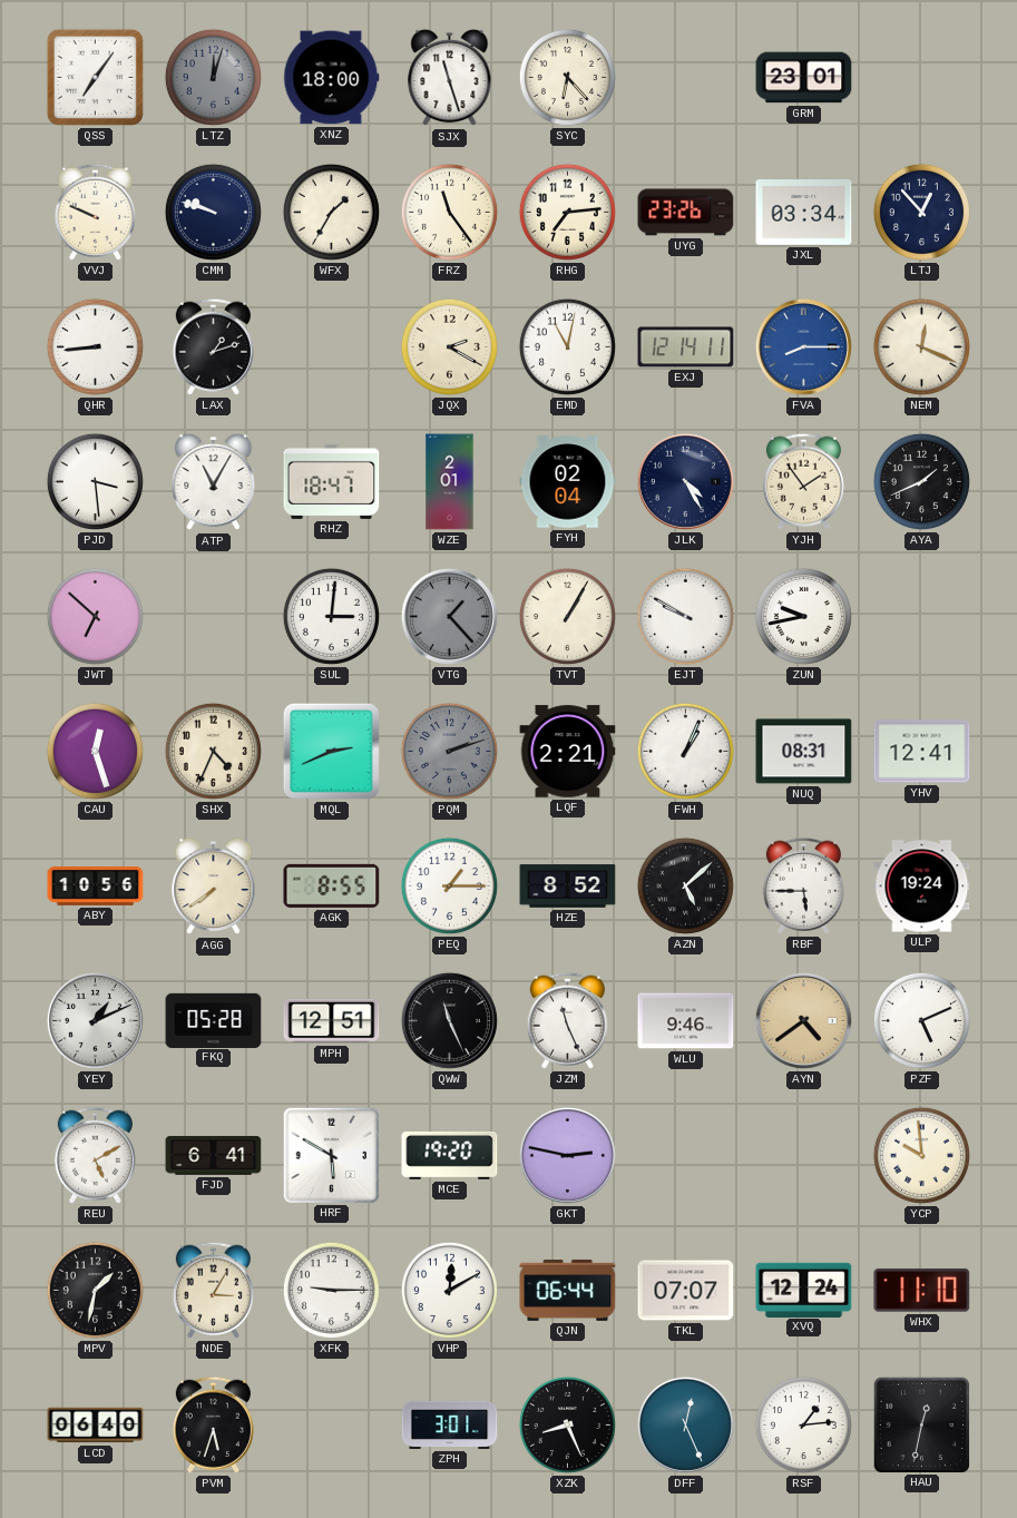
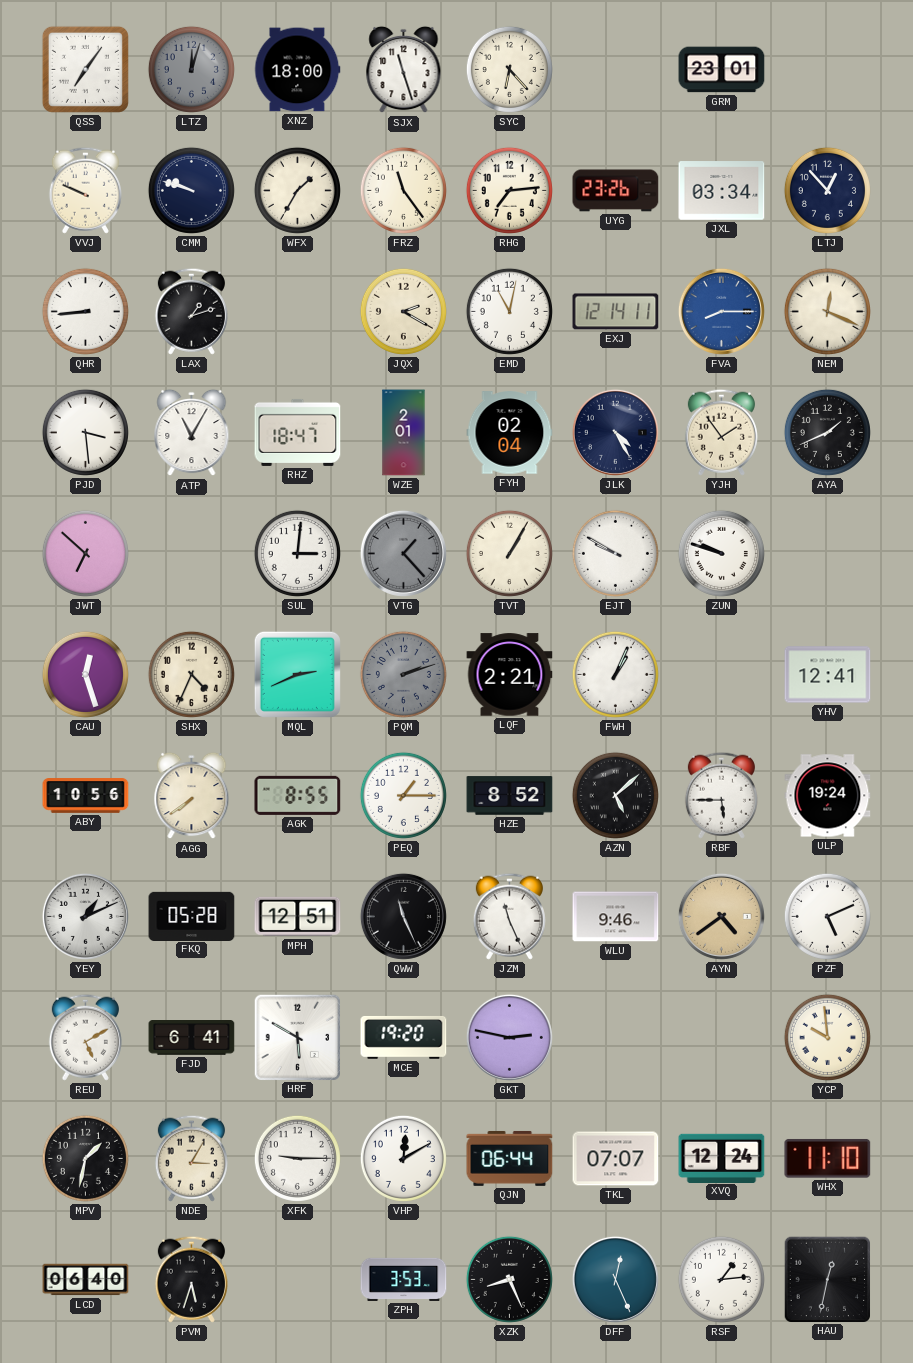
ZUN: 9:43 -> 9:48 (721, 553)
NUQ: 08:31 -> none (804, 752)
ZPH: 3:01 -> 3:53 (404, 1279)
